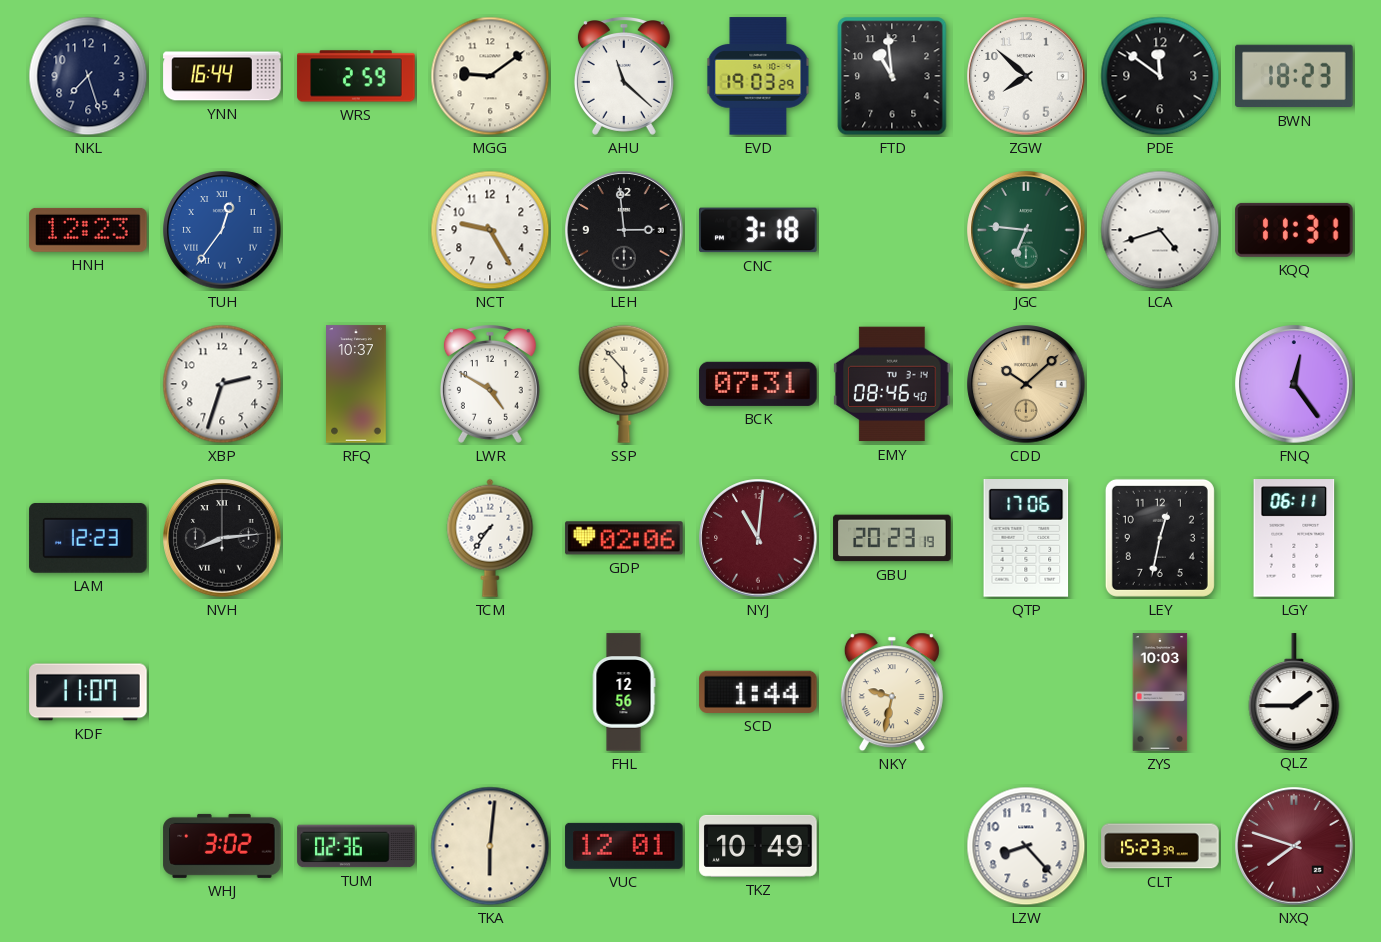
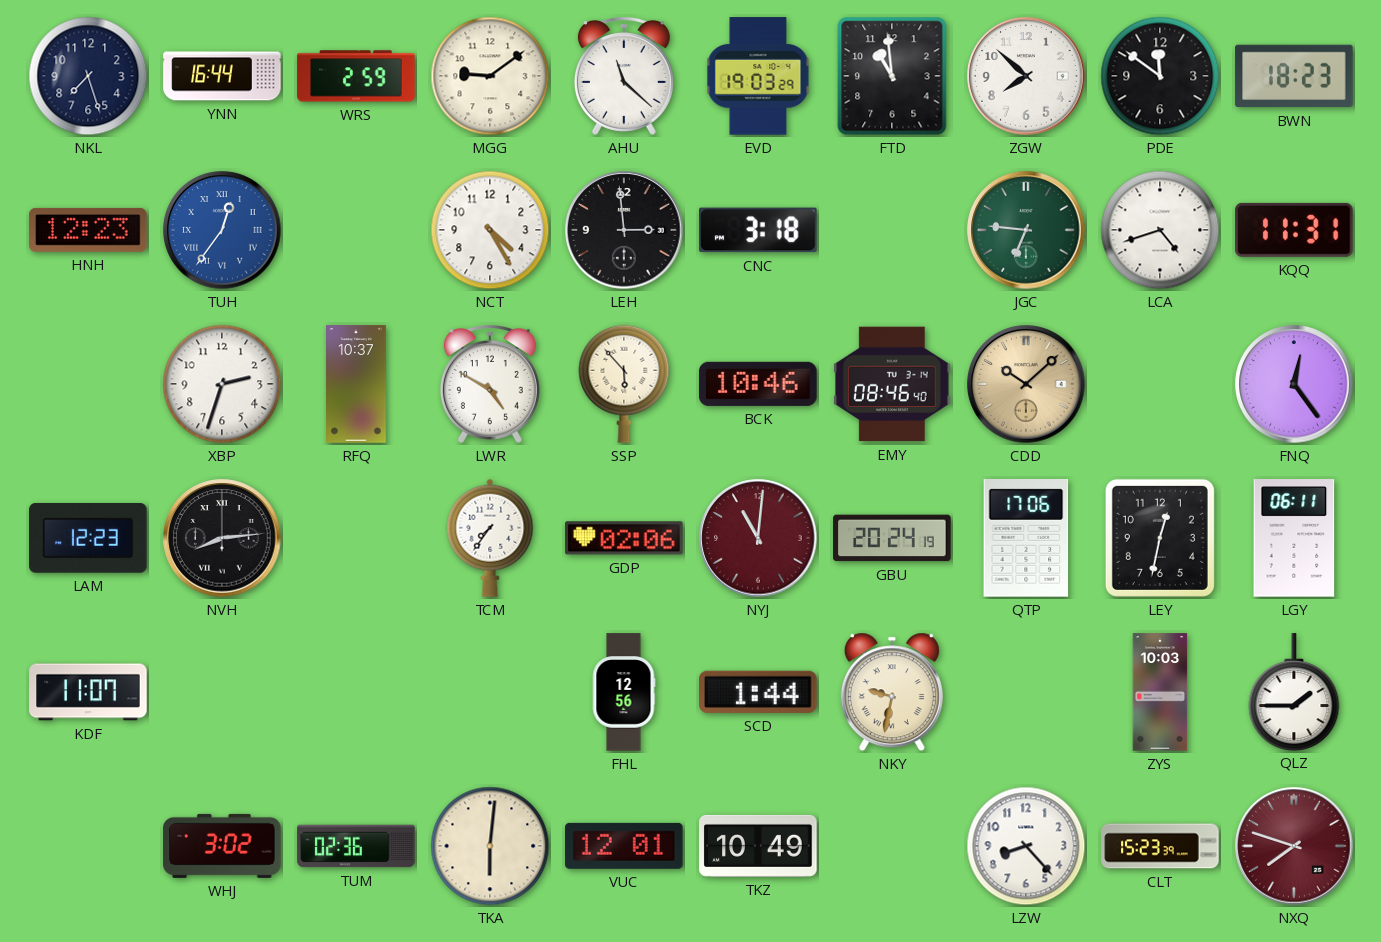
NCT: 9:25 -> 4:25 (490, 230)
BCK: 07:31 -> 10:46 (758, 384)
GBU: 20:23 -> 20:24 (892, 538)
